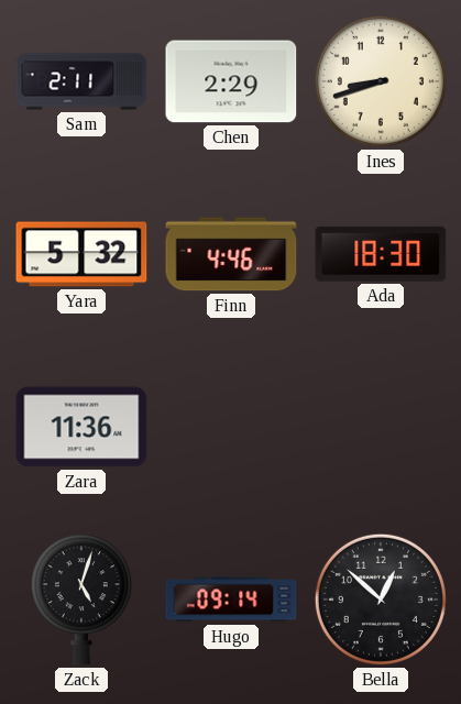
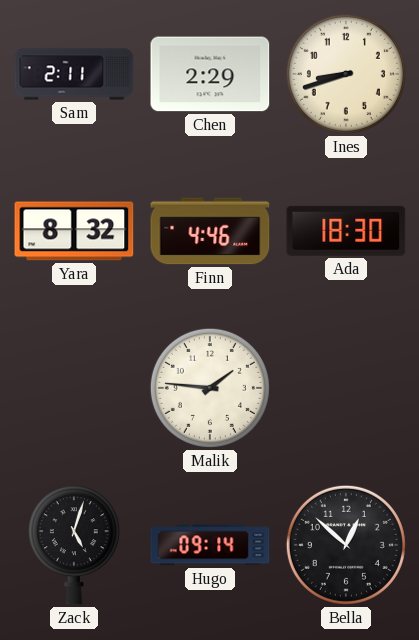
Yara: 5:32 -> 8:32 (74, 231)
Zara: 11:36 -> none (81, 427)
Malik: none -> 1:46 (210, 388)
